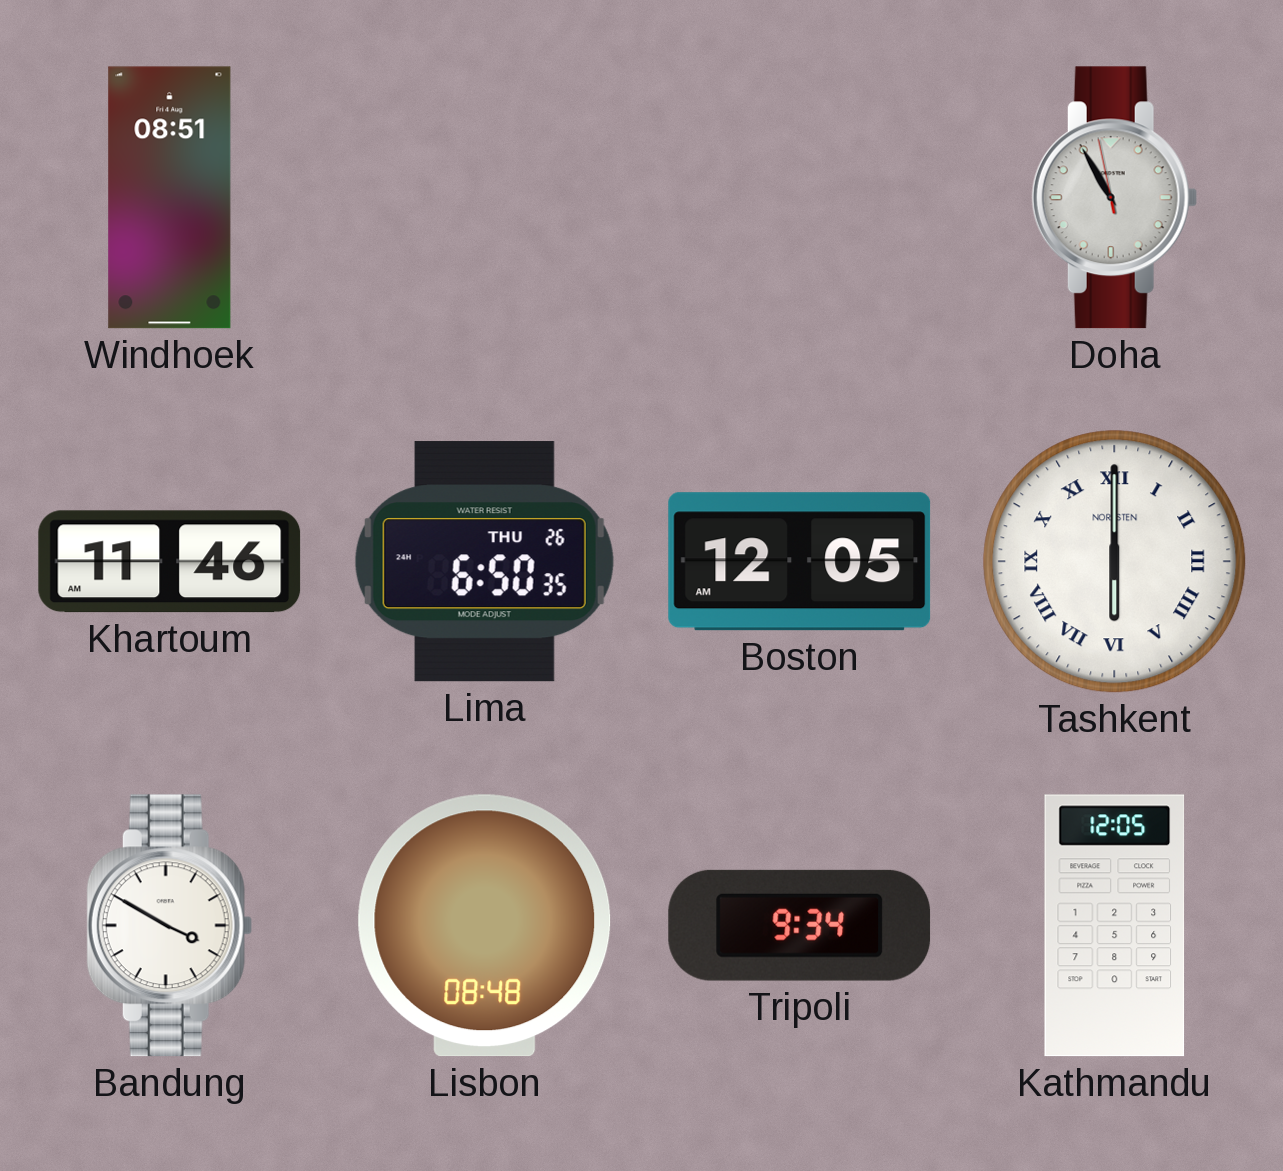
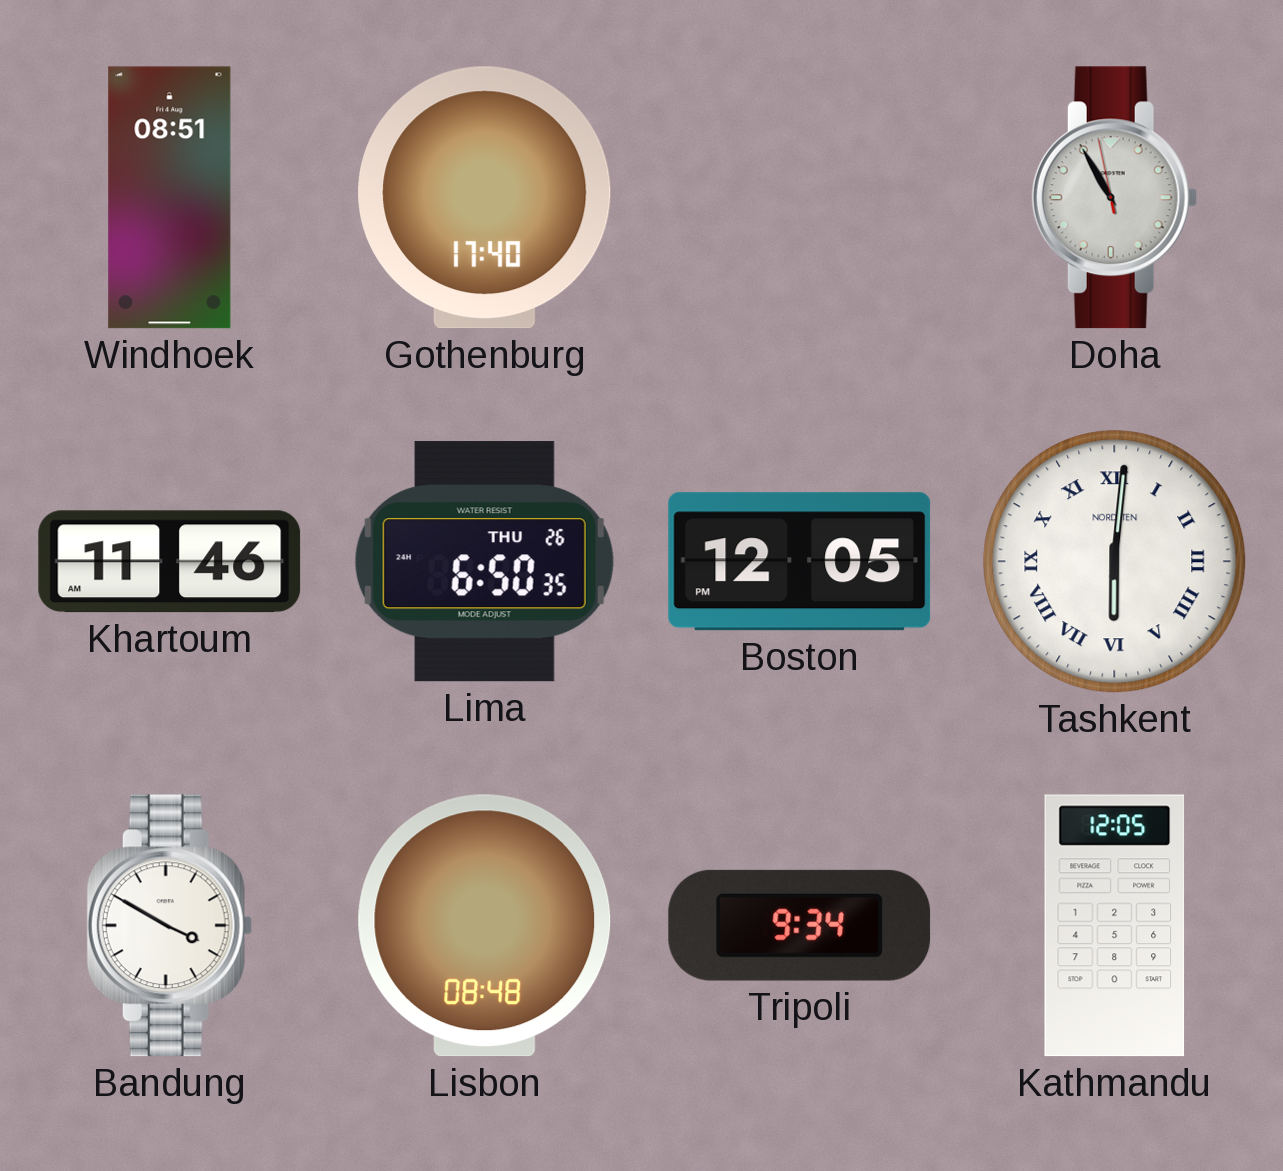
Gothenburg: none -> 17:40 (485, 198)
Boston: 12:05 AM -> 12:05 PM (800, 562)
Tashkent: 6:00 -> 6:01 (1115, 562)
